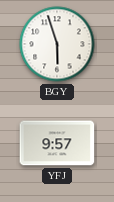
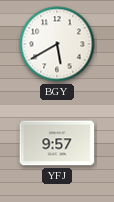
BGY: 5:57 -> 5:40 (57, 44)
